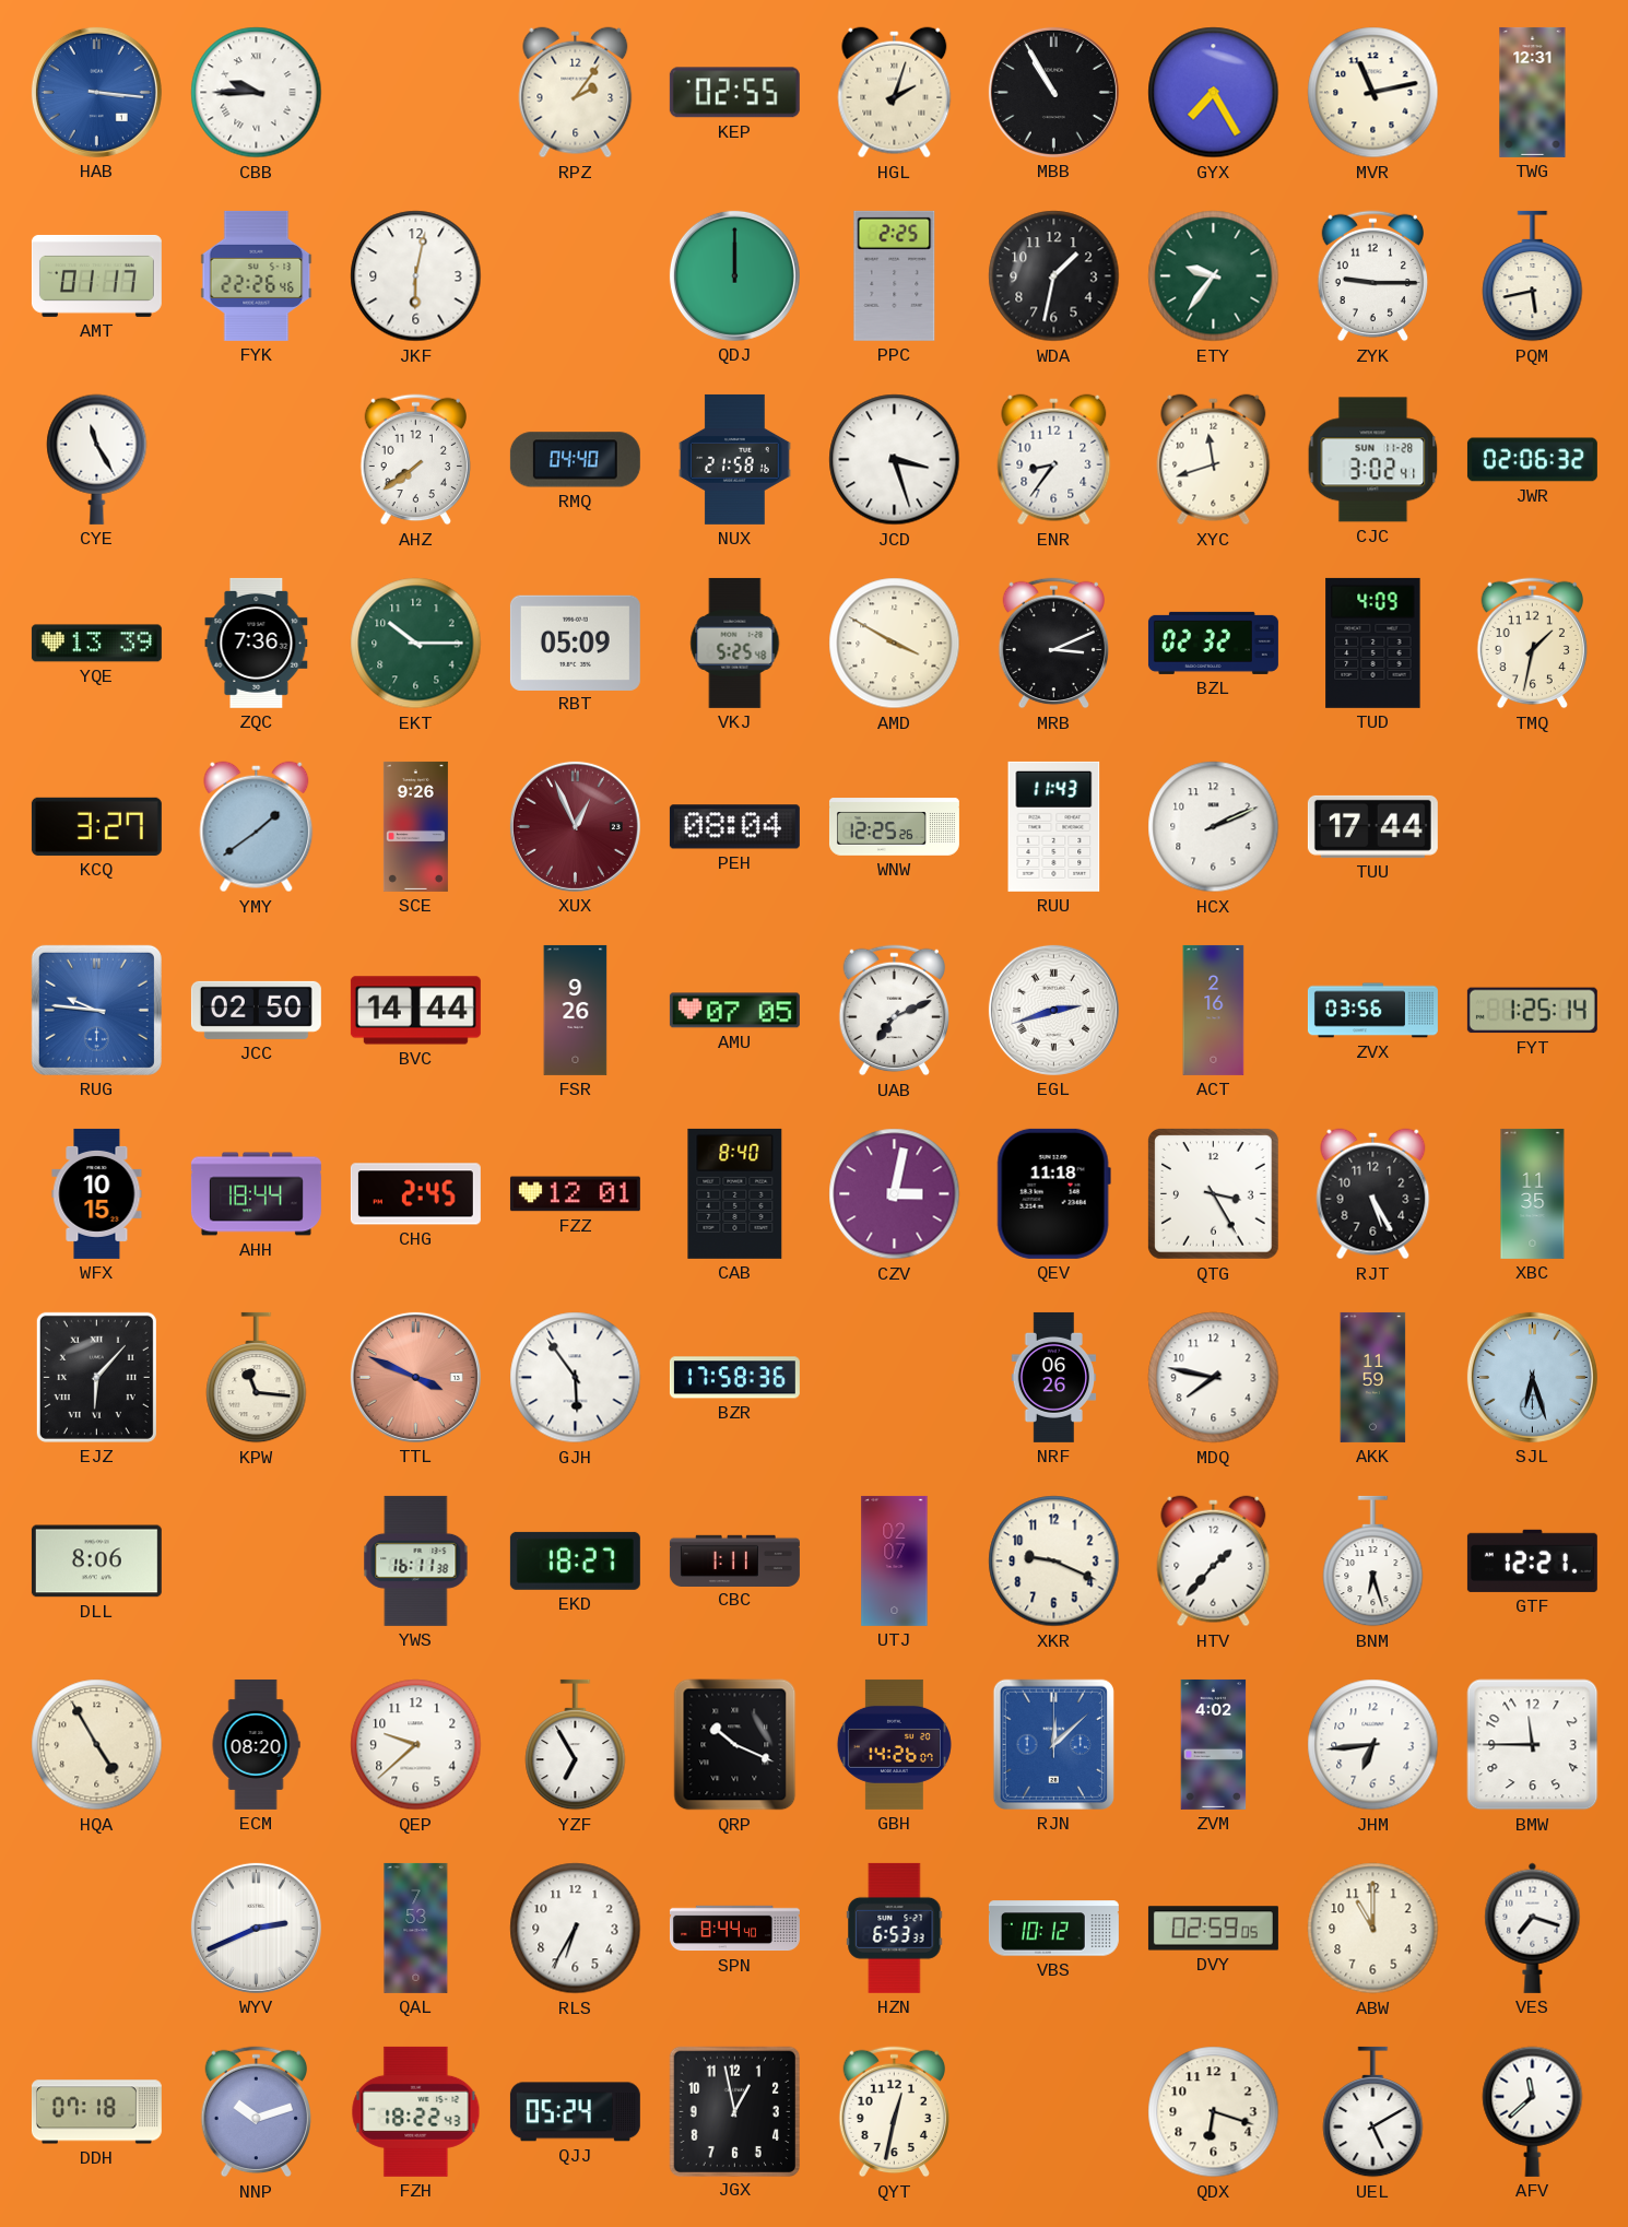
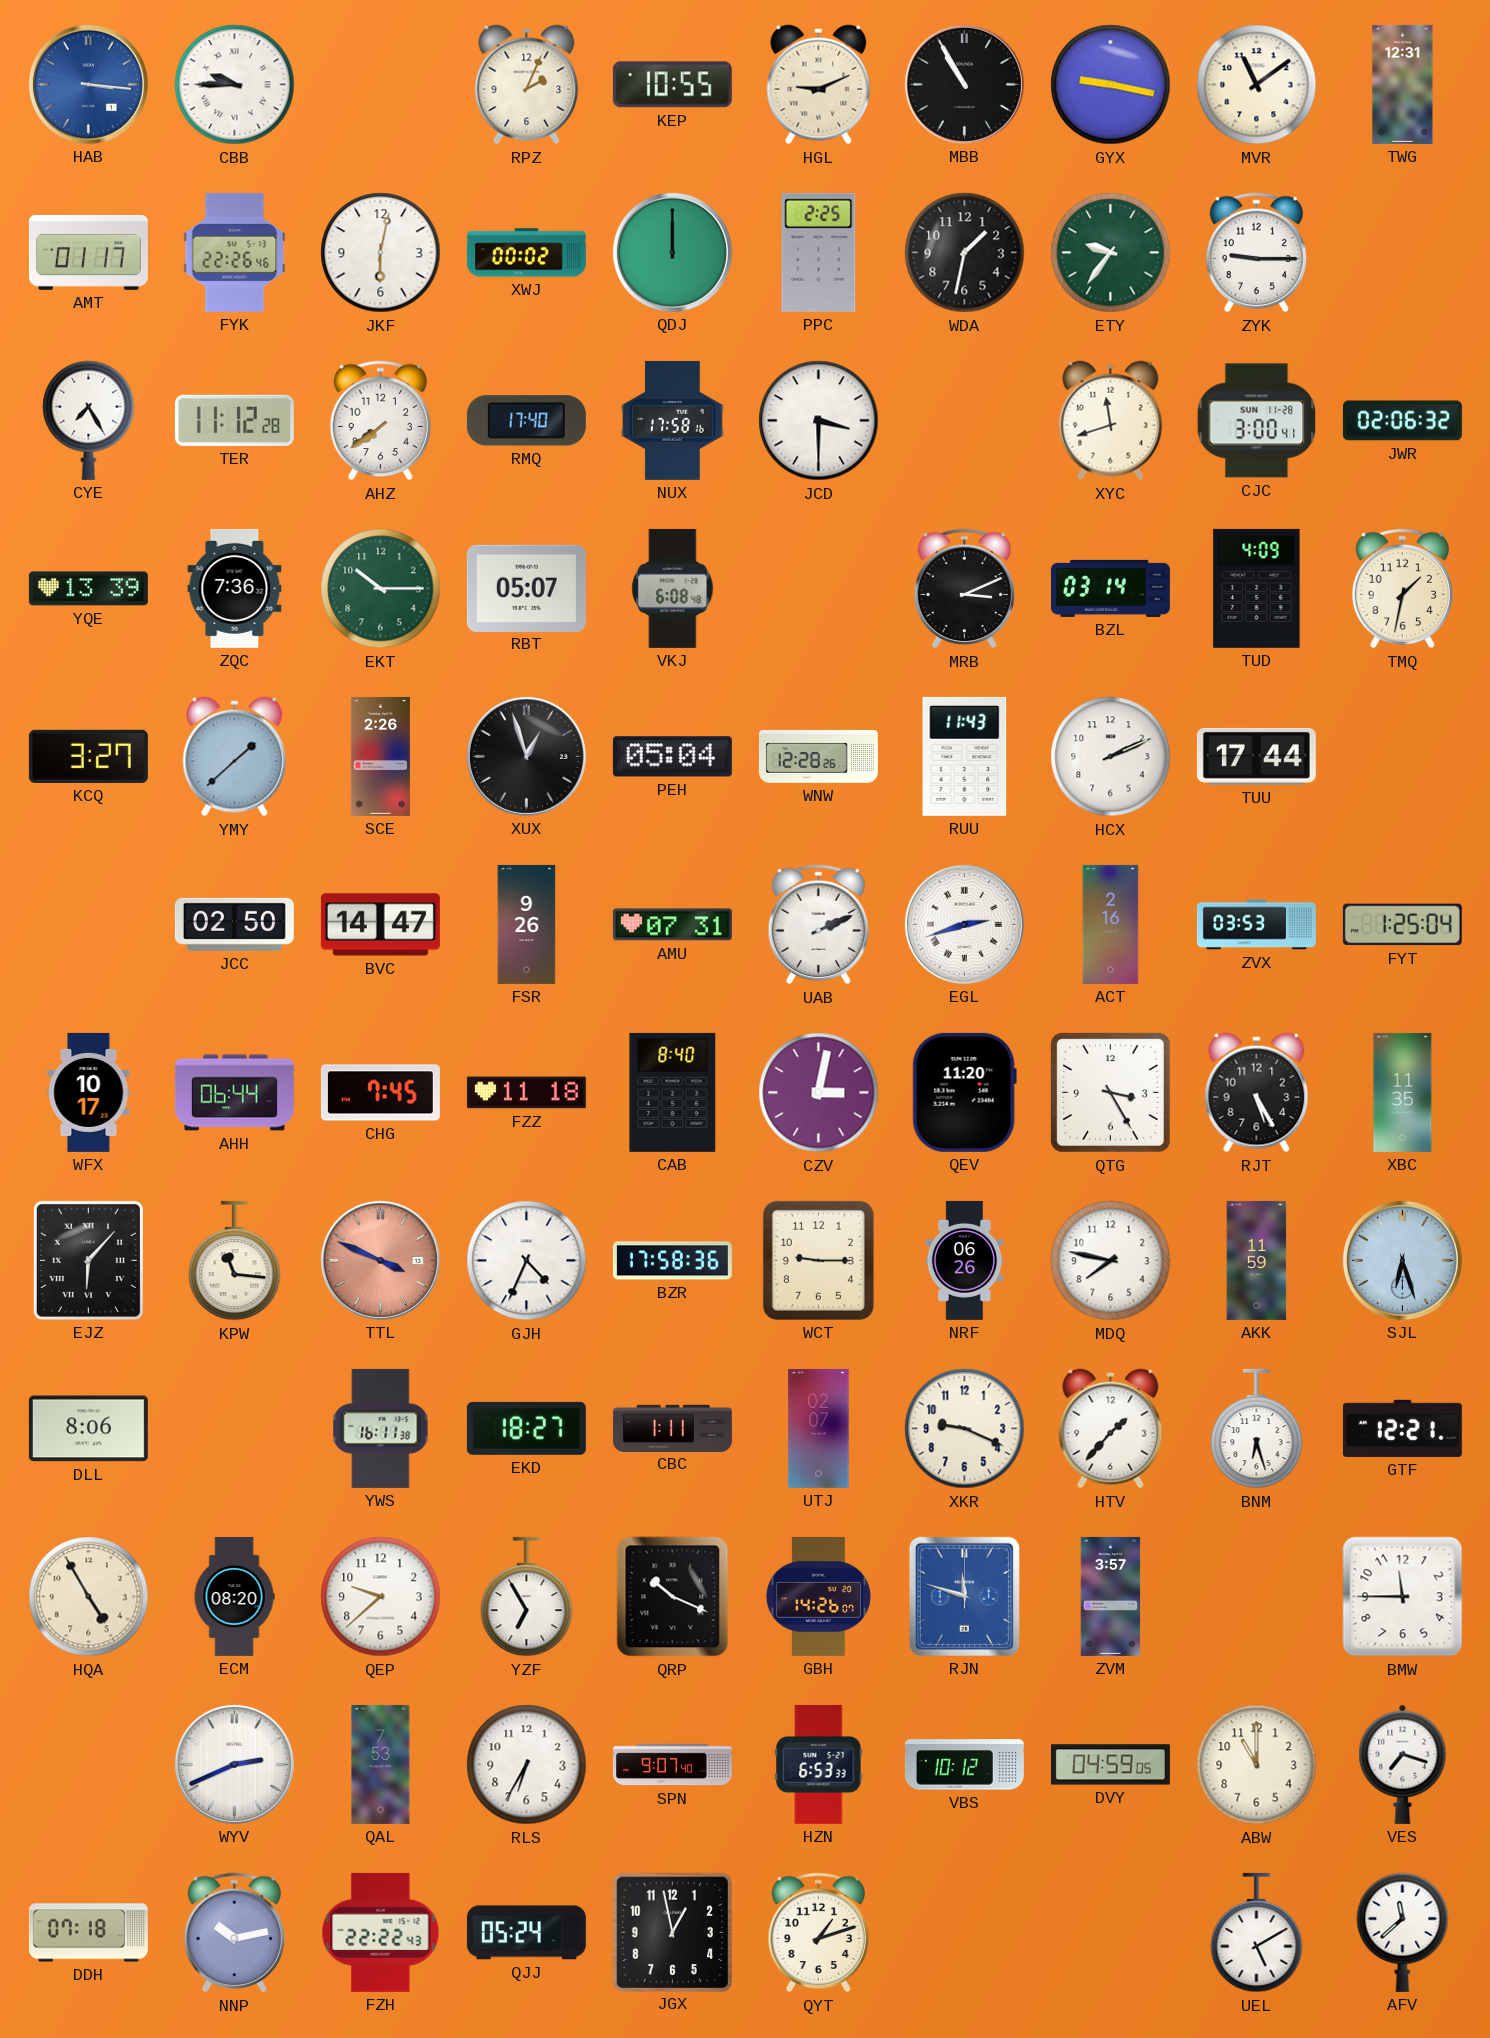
RPZ: 2:06 -> 2:04 (527, 85)
KEP: 02:55 -> 10:55 (672, 85)
HGL: 2:03 -> 9:11 (819, 85)
GYX: 7:25 -> 9:17 (1111, 85)
MVR: 11:13 -> 11:09 (1257, 85)
XWJ: none -> 00:02 (526, 253)
PQM: 5:43 -> none (1533, 276)
CYE: 11:25 -> 7:25 (89, 420)
TER: none -> 11:12 (234, 420)
RMQ: 04:40 -> 17:40 (526, 421)
NUX: 21:58 -> 17:58 (673, 420)
JCD: 3:27 -> 3:30 (819, 421)
ENR: 8:36 -> none (1054, 460)
CJC: 3:02 -> 3:00 (1257, 421)
RBT: 05:09 -> 05:07 (526, 588)
VKJ: 5:25 -> 6:08 (673, 588)
AMD: 3:50 -> none (895, 644)
BZL: 02:32 -> 03:14 (1110, 588)
YMY: 1:39 -> 1:38 (235, 757)
SCE: 9:26 -> 2:26 (380, 756)
XUX: 12:56 -> 12:57 (526, 756)
XUX dial: burgundy -> black (526, 756)
PEH: 08:04 -> 05:04 (672, 757)
WNW: 12:25 -> 12:28 (818, 757)
RUG: 9:46 -> none (96, 1010)
BVC: 14:44 -> 14:47 (380, 925)
AMU: 07:05 -> 07:31 (672, 925)
UAB: 7:11 -> 2:11 (818, 925)
ZVX: 03:56 -> 03:53 (1256, 925)
FYT: 1:25:14 -> 1:25:04 (1402, 925)
WFX: 10:15 -> 10:17 (89, 1092)
AHH: 18:44 -> 06:44 (234, 1093)
CHG: 2:45 -> 7:45 (380, 1093)
FZZ: 12:01 -> 11:18 (526, 1093)
QEV: 11:18 -> 11:20 (964, 1092)
GJH: 5:54 -> 4:34 (527, 1261)
WCT: none -> 9:15 (818, 1260)
RJN: 12:08 -> 11:48 (964, 1596)
ZVM: 4:02 -> 3:57 (1111, 1596)
JHM: 6:44 -> none (1373, 1745)
SPN: 8:44 -> 9:07 (672, 1765)
DVY: 02:59 -> 04:59 (1110, 1765)
NNP: 10:12 -> 10:13 (234, 1933)
FZH: 18:22 -> 22:22 (381, 1932)
QYT: 12:32 -> 1:12 (818, 1933)
QDX: 6:18 -> none (1214, 2112)
